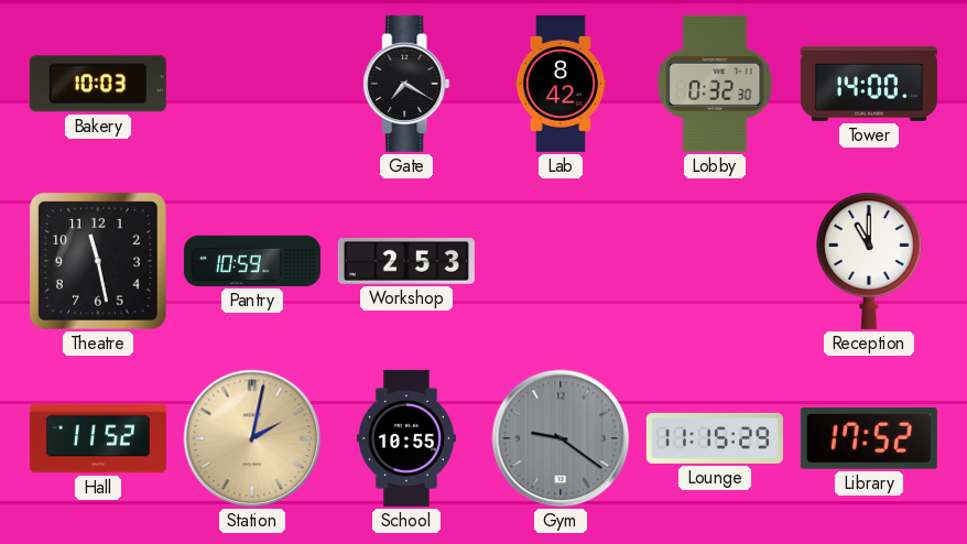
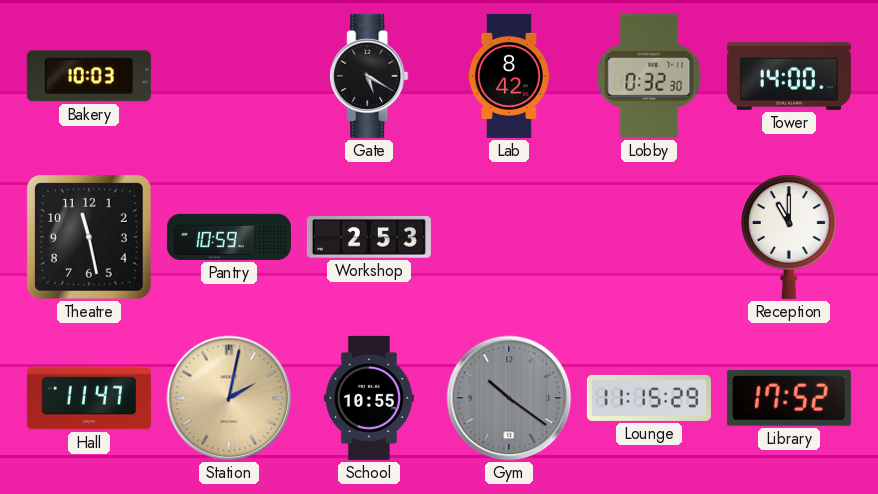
Gate: 7:20 -> 5:20 (369, 76)
Hall: 11:52 -> 11:47 (89, 398)
Gym: 9:21 -> 10:21 (509, 398)
